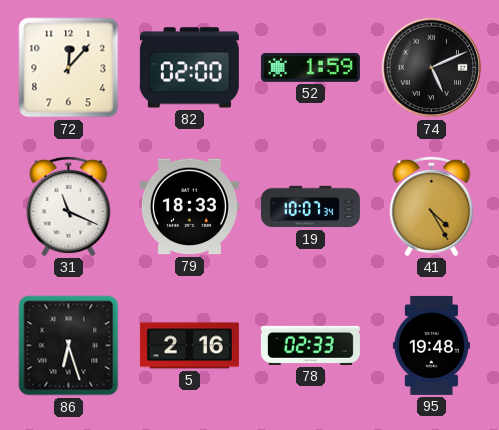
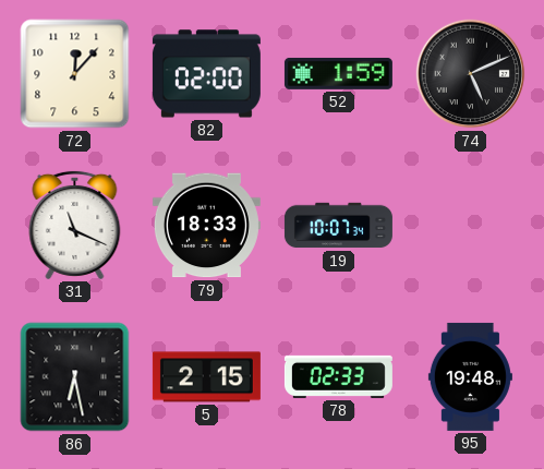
41: 4:25 -> none (432, 206)
86: 6:27 -> 6:28 (75, 377)
5: 2:16 -> 2:15 (206, 377)
